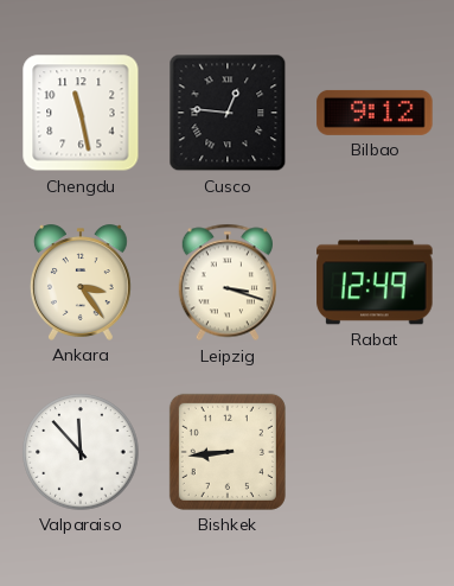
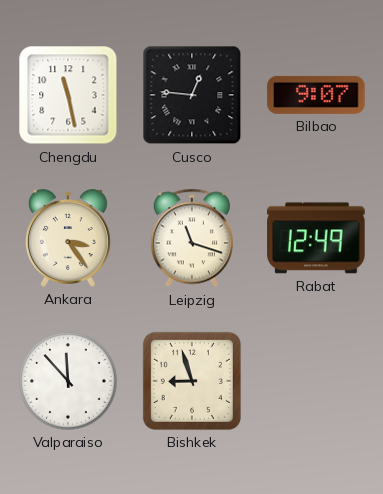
Bilbao: 9:12 -> 9:07 (316, 95)
Leipzig: 3:18 -> 11:18 (192, 238)
Bishkek: 8:44 -> 8:57 (192, 381)
